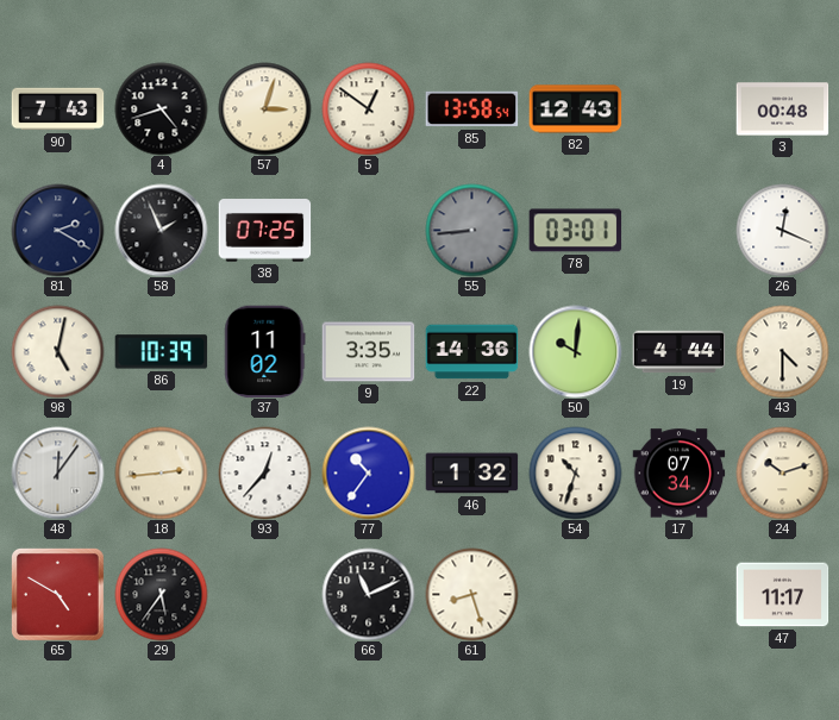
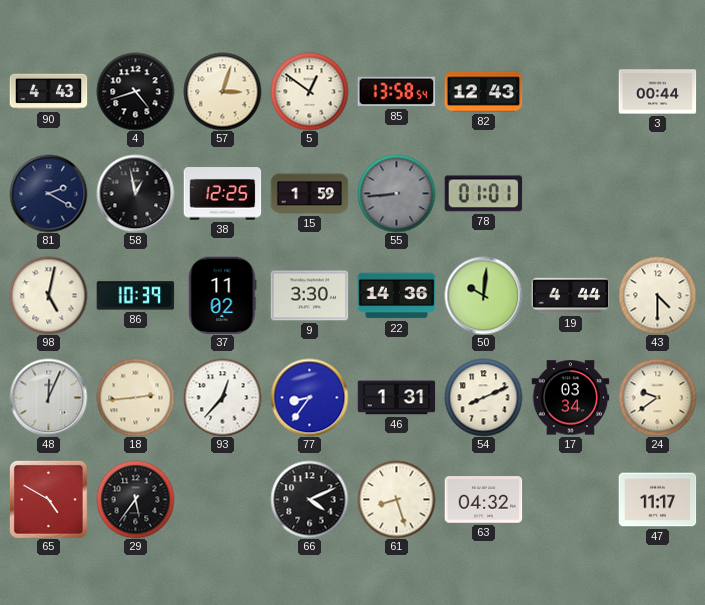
90: 7:43 -> 4:43 (48, 92)
3: 00:48 -> 00:44 (657, 92)
58: 1:56 -> 12:58 (135, 193)
38: 07:25 -> 12:25 (222, 194)
15: none -> 1:59 (309, 194)
78: 03:01 -> 01:01 (483, 194)
26: 12:19 -> none (782, 230)
9: 3:35 -> 3:30 (309, 296)
48: 12:06 -> 12:04 (48, 397)
77: 10:36 -> 8:36 (309, 397)
46: 1:32 -> 1:31 (396, 398)
54: 10:33 -> 8:11 (483, 397)
17: 07:34 -> 03:34 (570, 398)
24: 10:12 -> 9:39 (657, 397)
66: 11:11 -> 4:11 (309, 499)
63: none -> 04:32 (483, 500)
